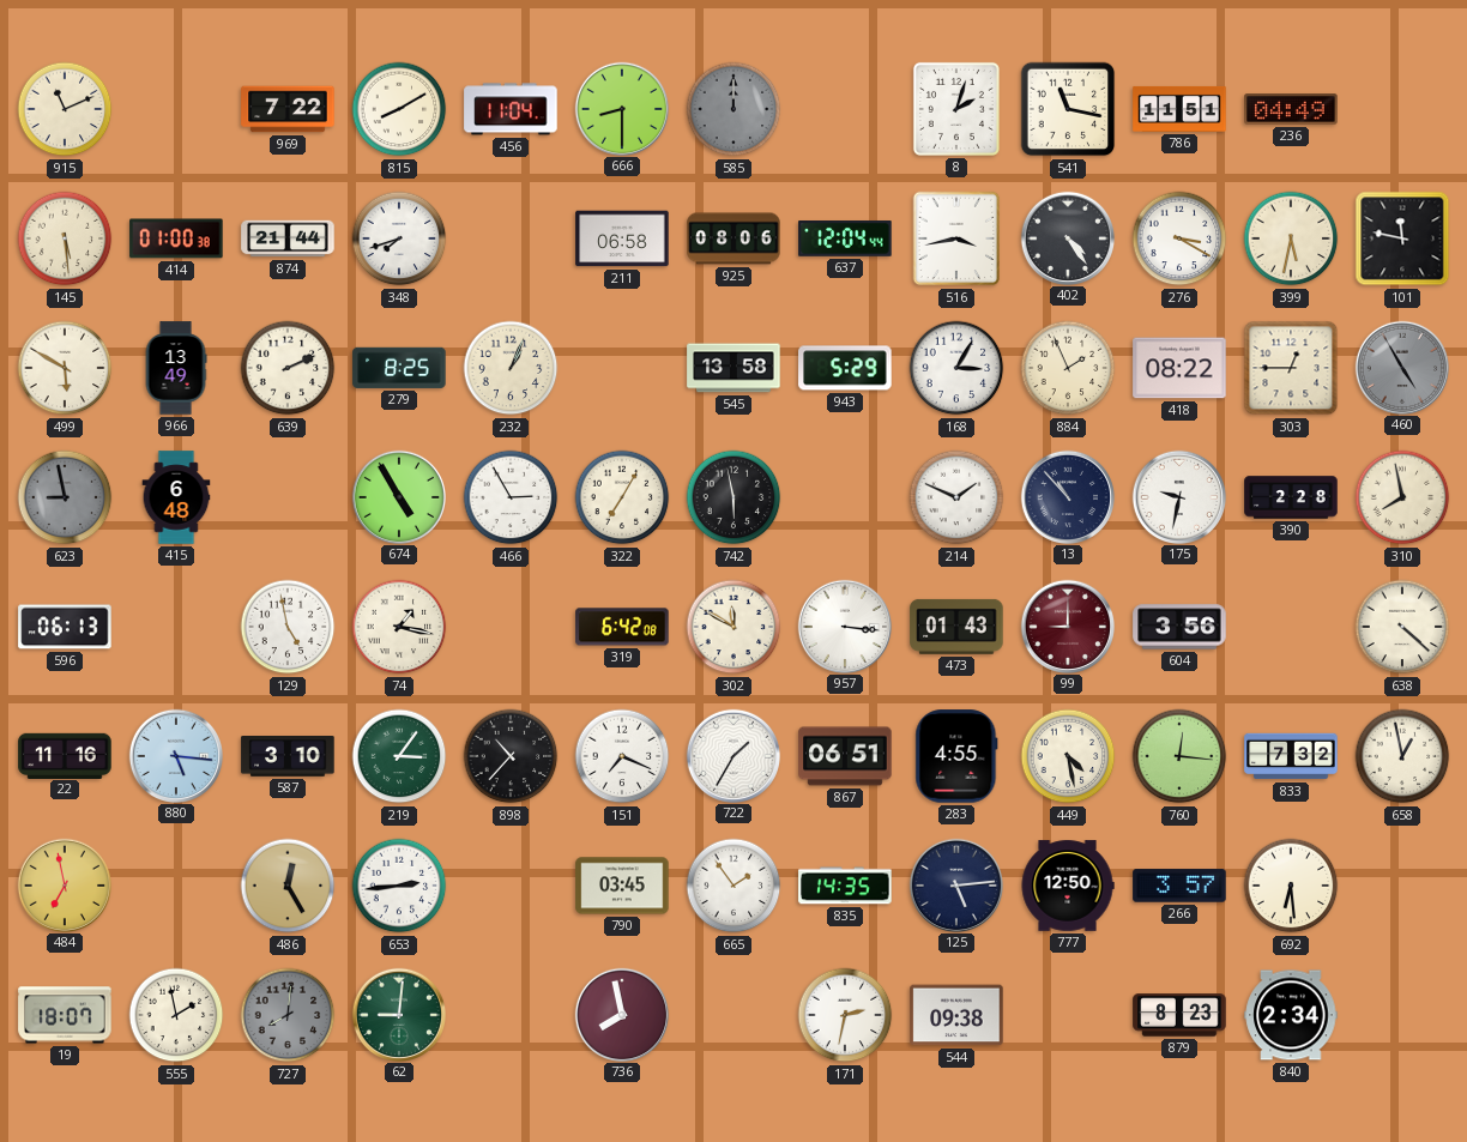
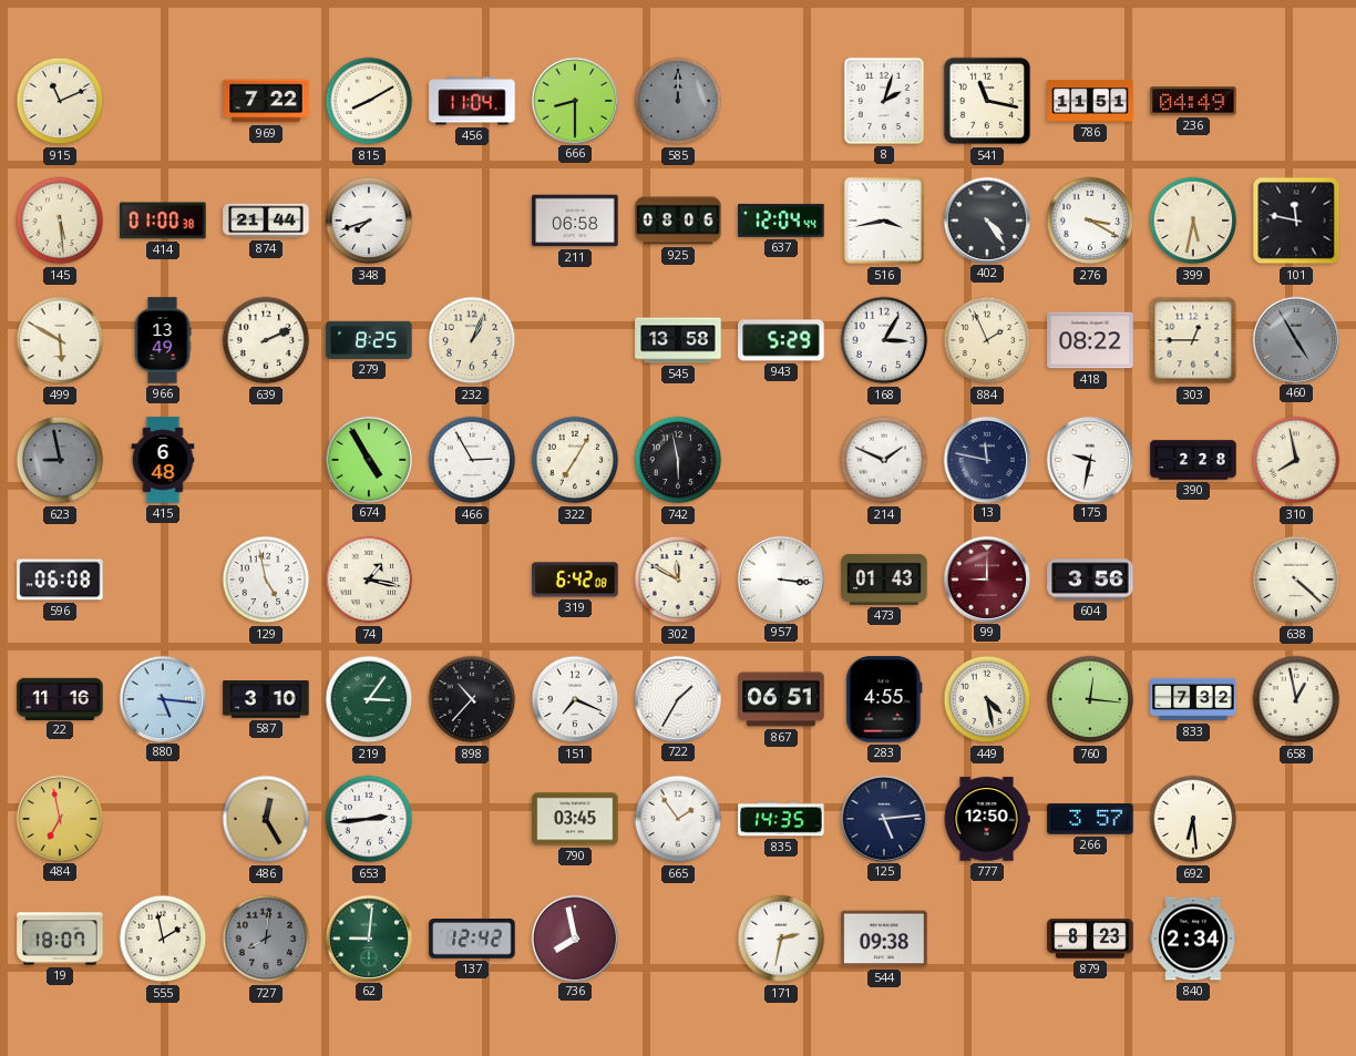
13: 10:53 -> 11:47 (986, 459)
596: 06:13 -> 06:08 (60, 580)
137: none -> 12:42 (472, 940)
